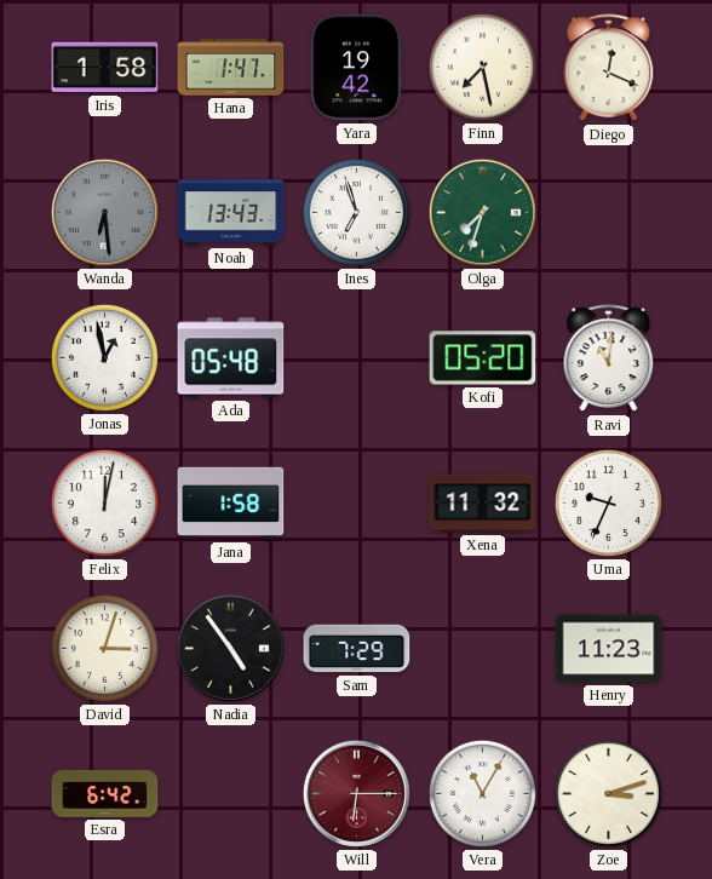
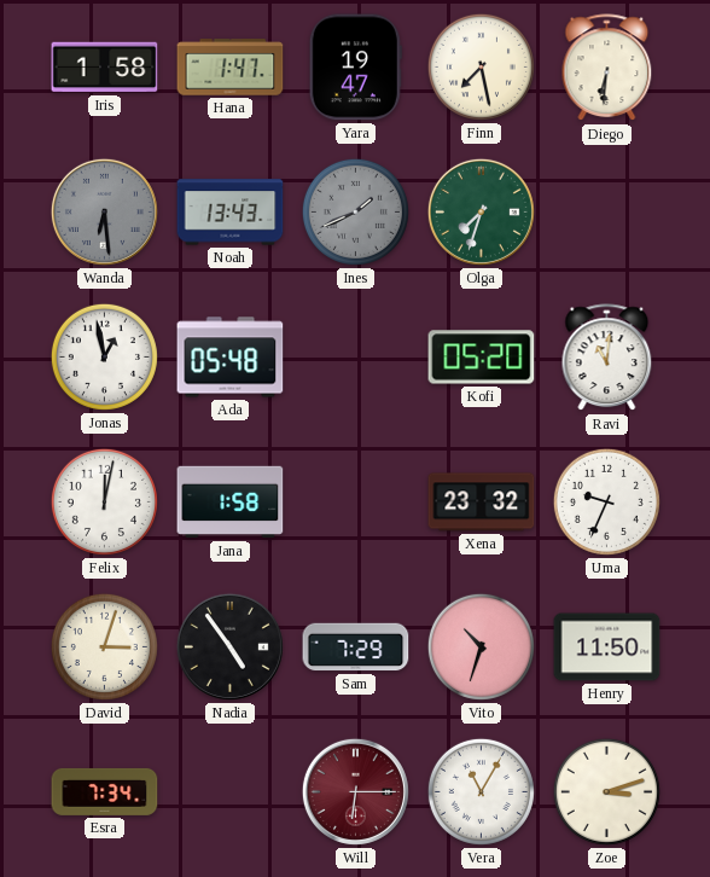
Yara: 19:42 -> 19:47 (355, 68)
Diego: 12:19 -> 6:31 (607, 68)
Ines: 6:57 -> 1:41 (355, 211)
Ines dial: white -> grey (355, 211)
Xena: 11:32 -> 23:32 (482, 503)
Vito: none -> 10:33 (481, 646)
Henry: 11:23 -> 11:50 (607, 647)
Esra: 6:42 -> 7:34 (105, 791)
